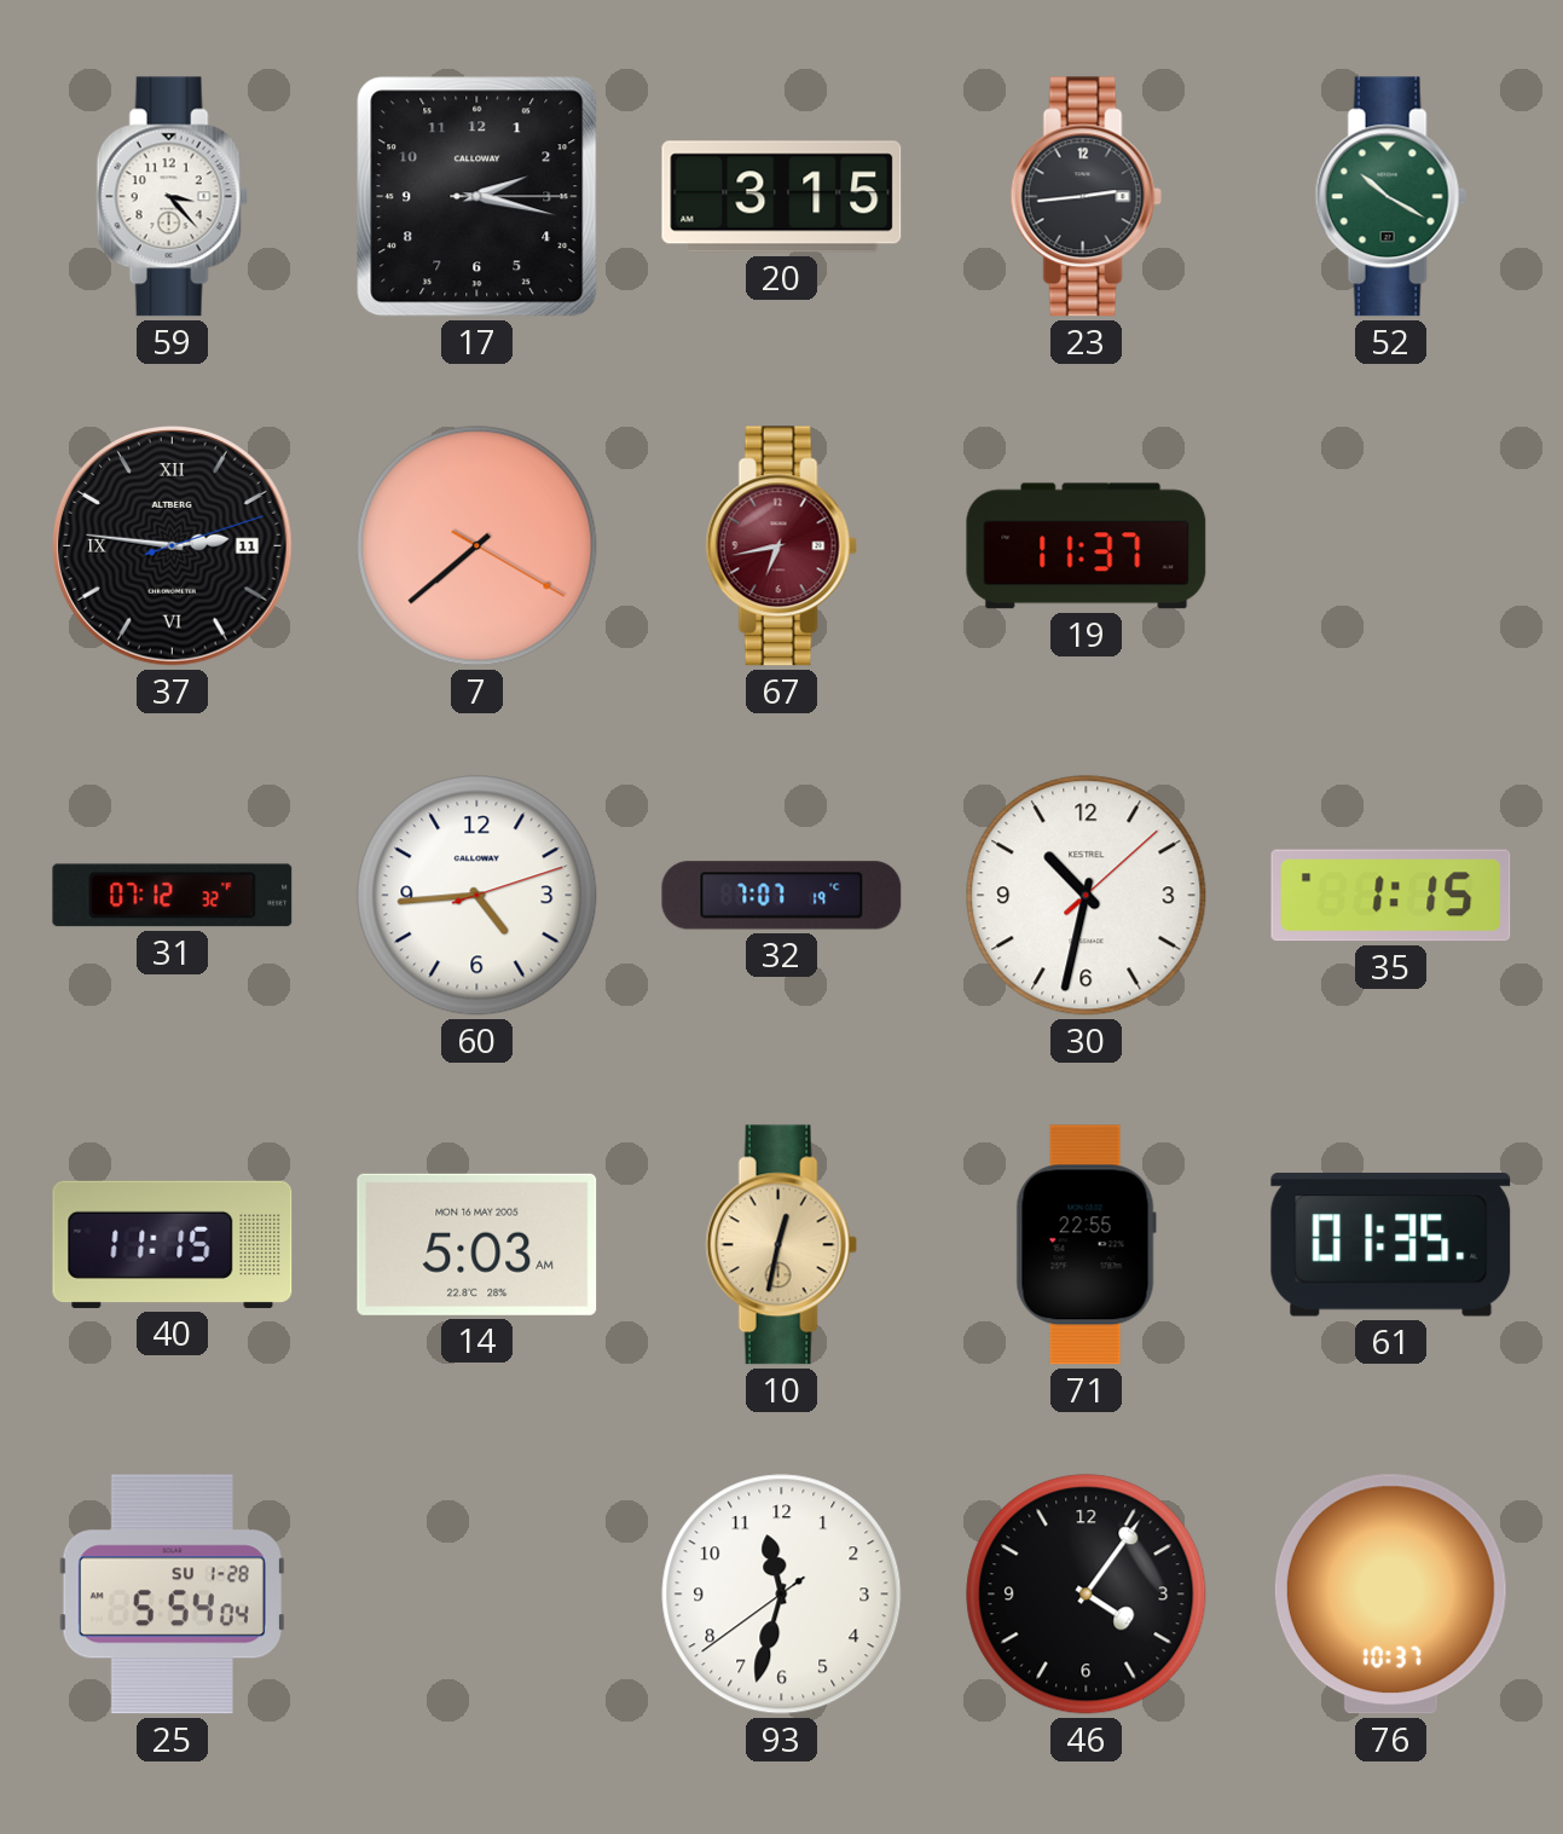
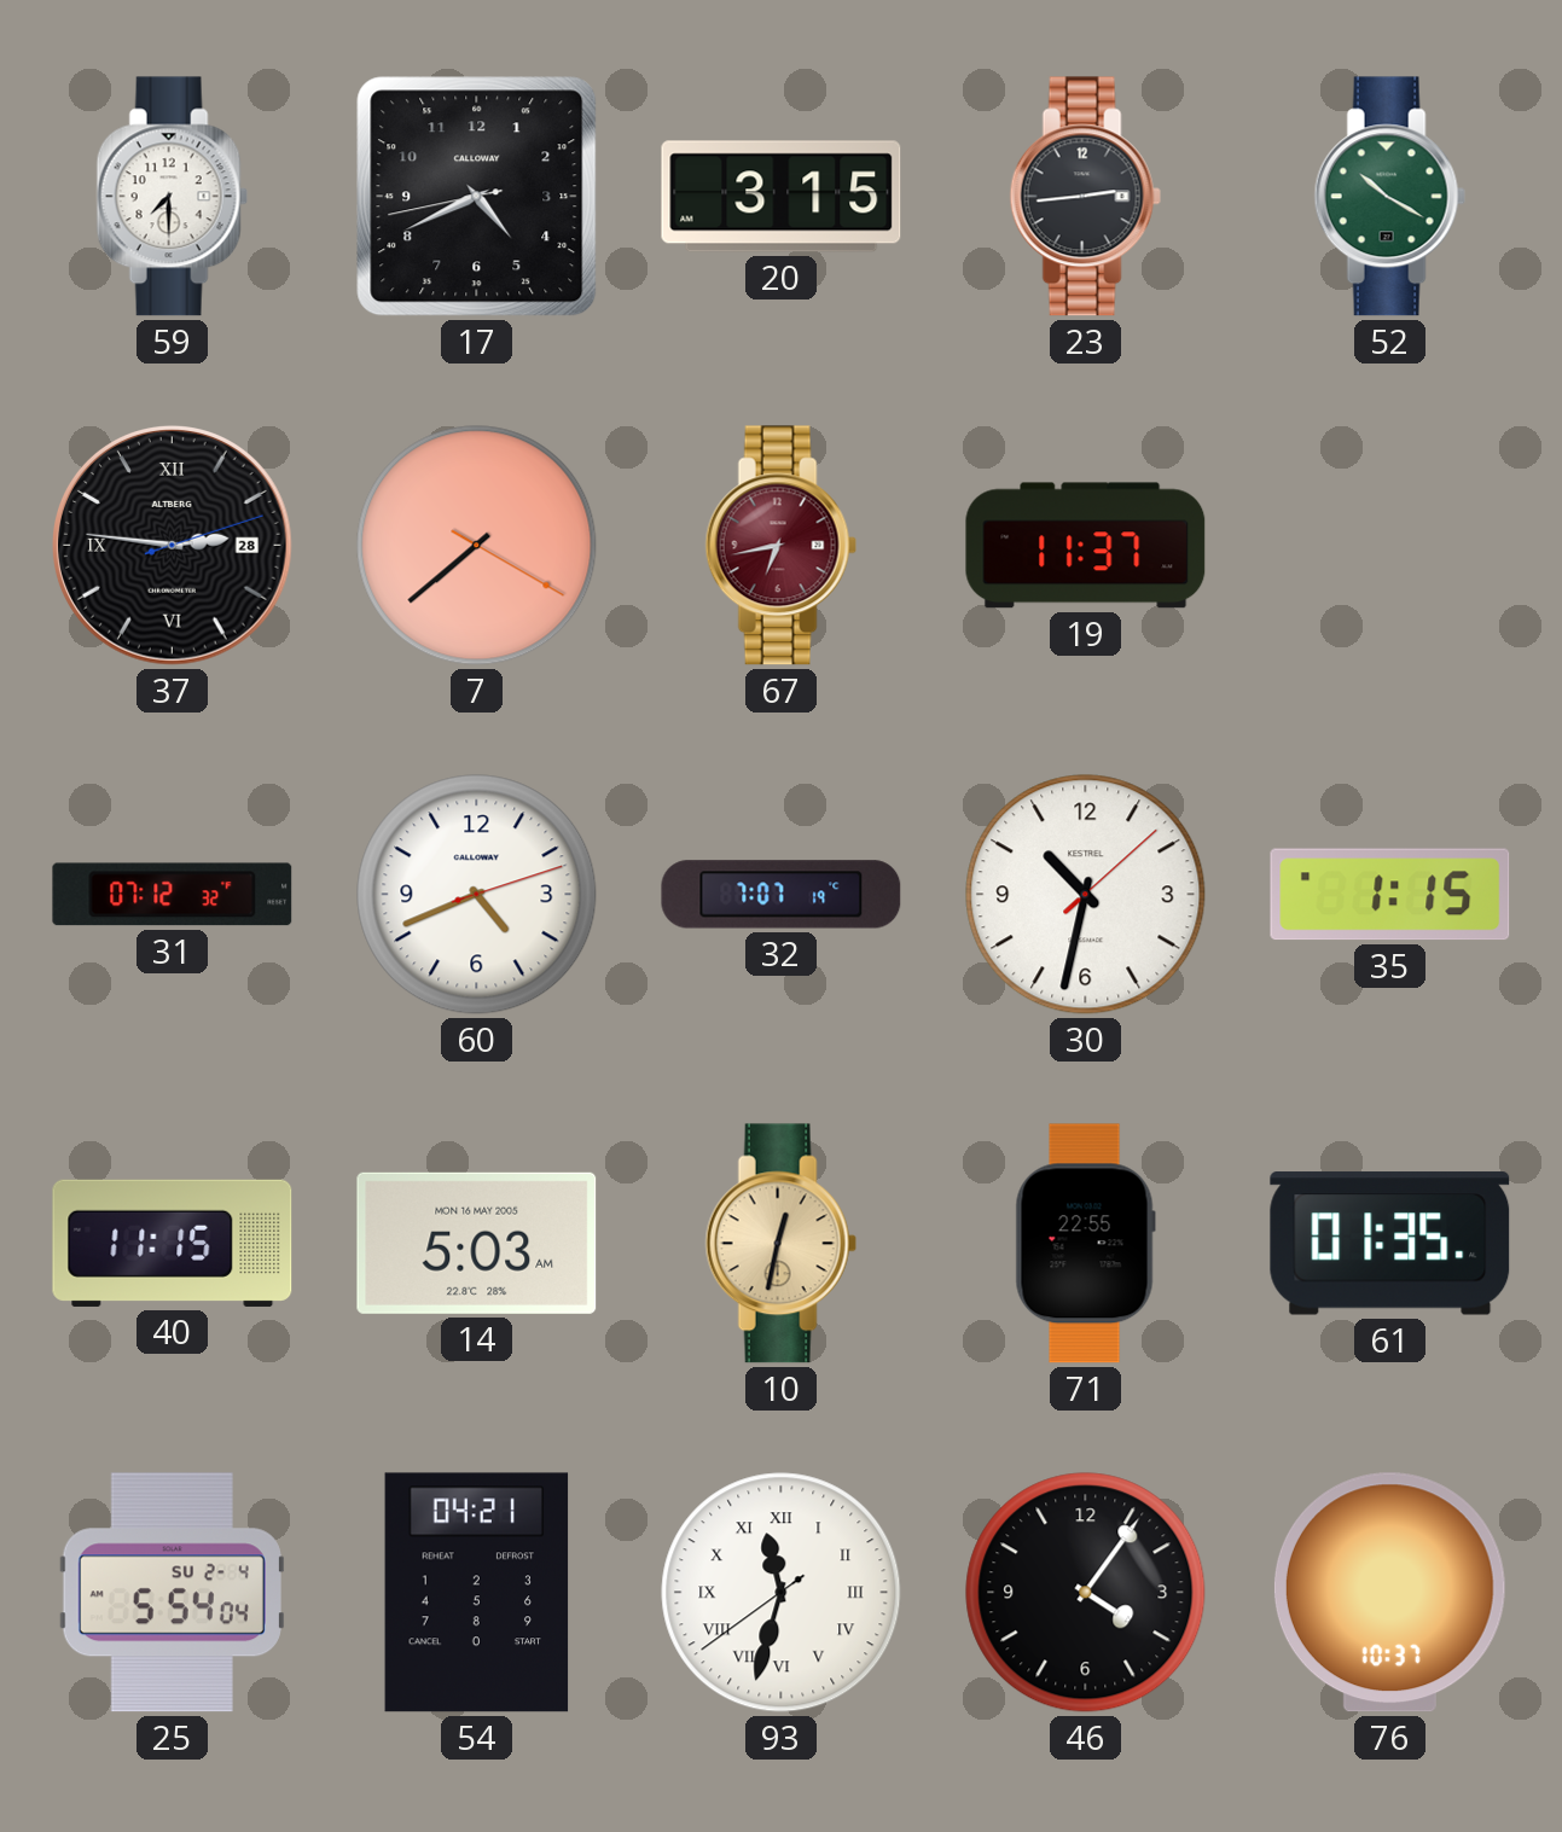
59: 3:23 -> 7:30 (172, 197)
17: 2:17 -> 4:40 (477, 197)
37 date: 11 -> 28 (173, 546)
60: 4:44 -> 4:41 (477, 895)
25 date: SU 1-28 -> SU 2-4 (172, 1593)
54: none -> 04:21 (477, 1593)
93 numerals: Arabic -> Roman (782, 1593)
